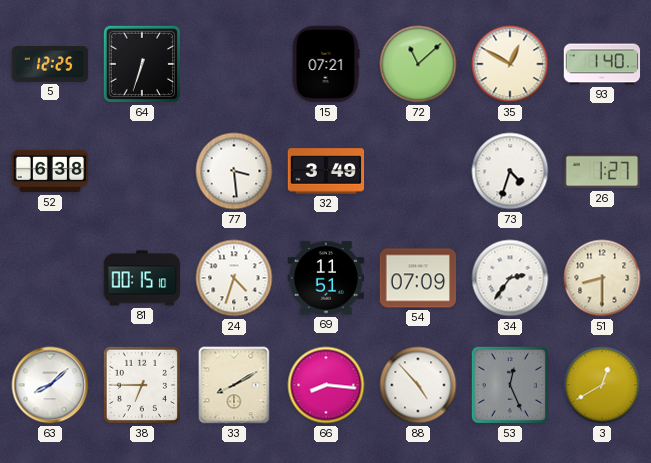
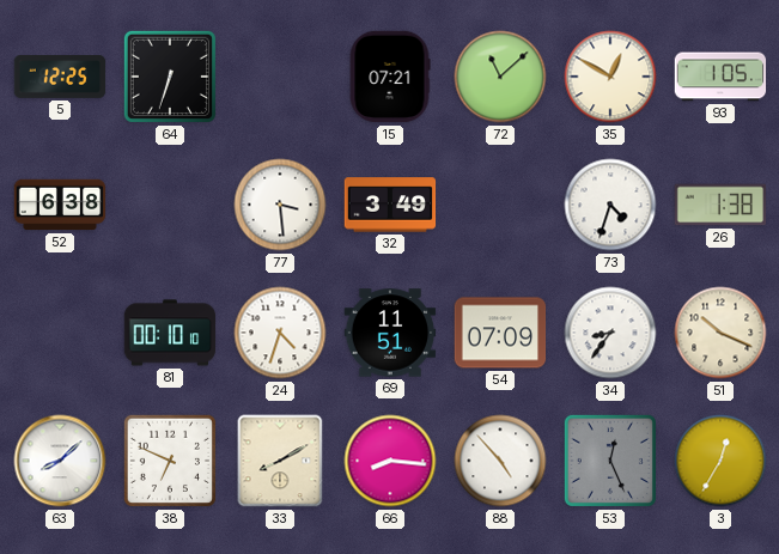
93: 1:40 -> 1:05 (720, 77)
26: 1:27 -> 1:38 (720, 205)
81: 00:15 -> 00:10 (170, 333)
34: 2:36 -> 8:36 (610, 333)
51: 8:30 -> 10:19 (720, 333)
38: 6:45 -> 6:49 (170, 461)
3: 12:40 -> 12:35 (720, 461)
